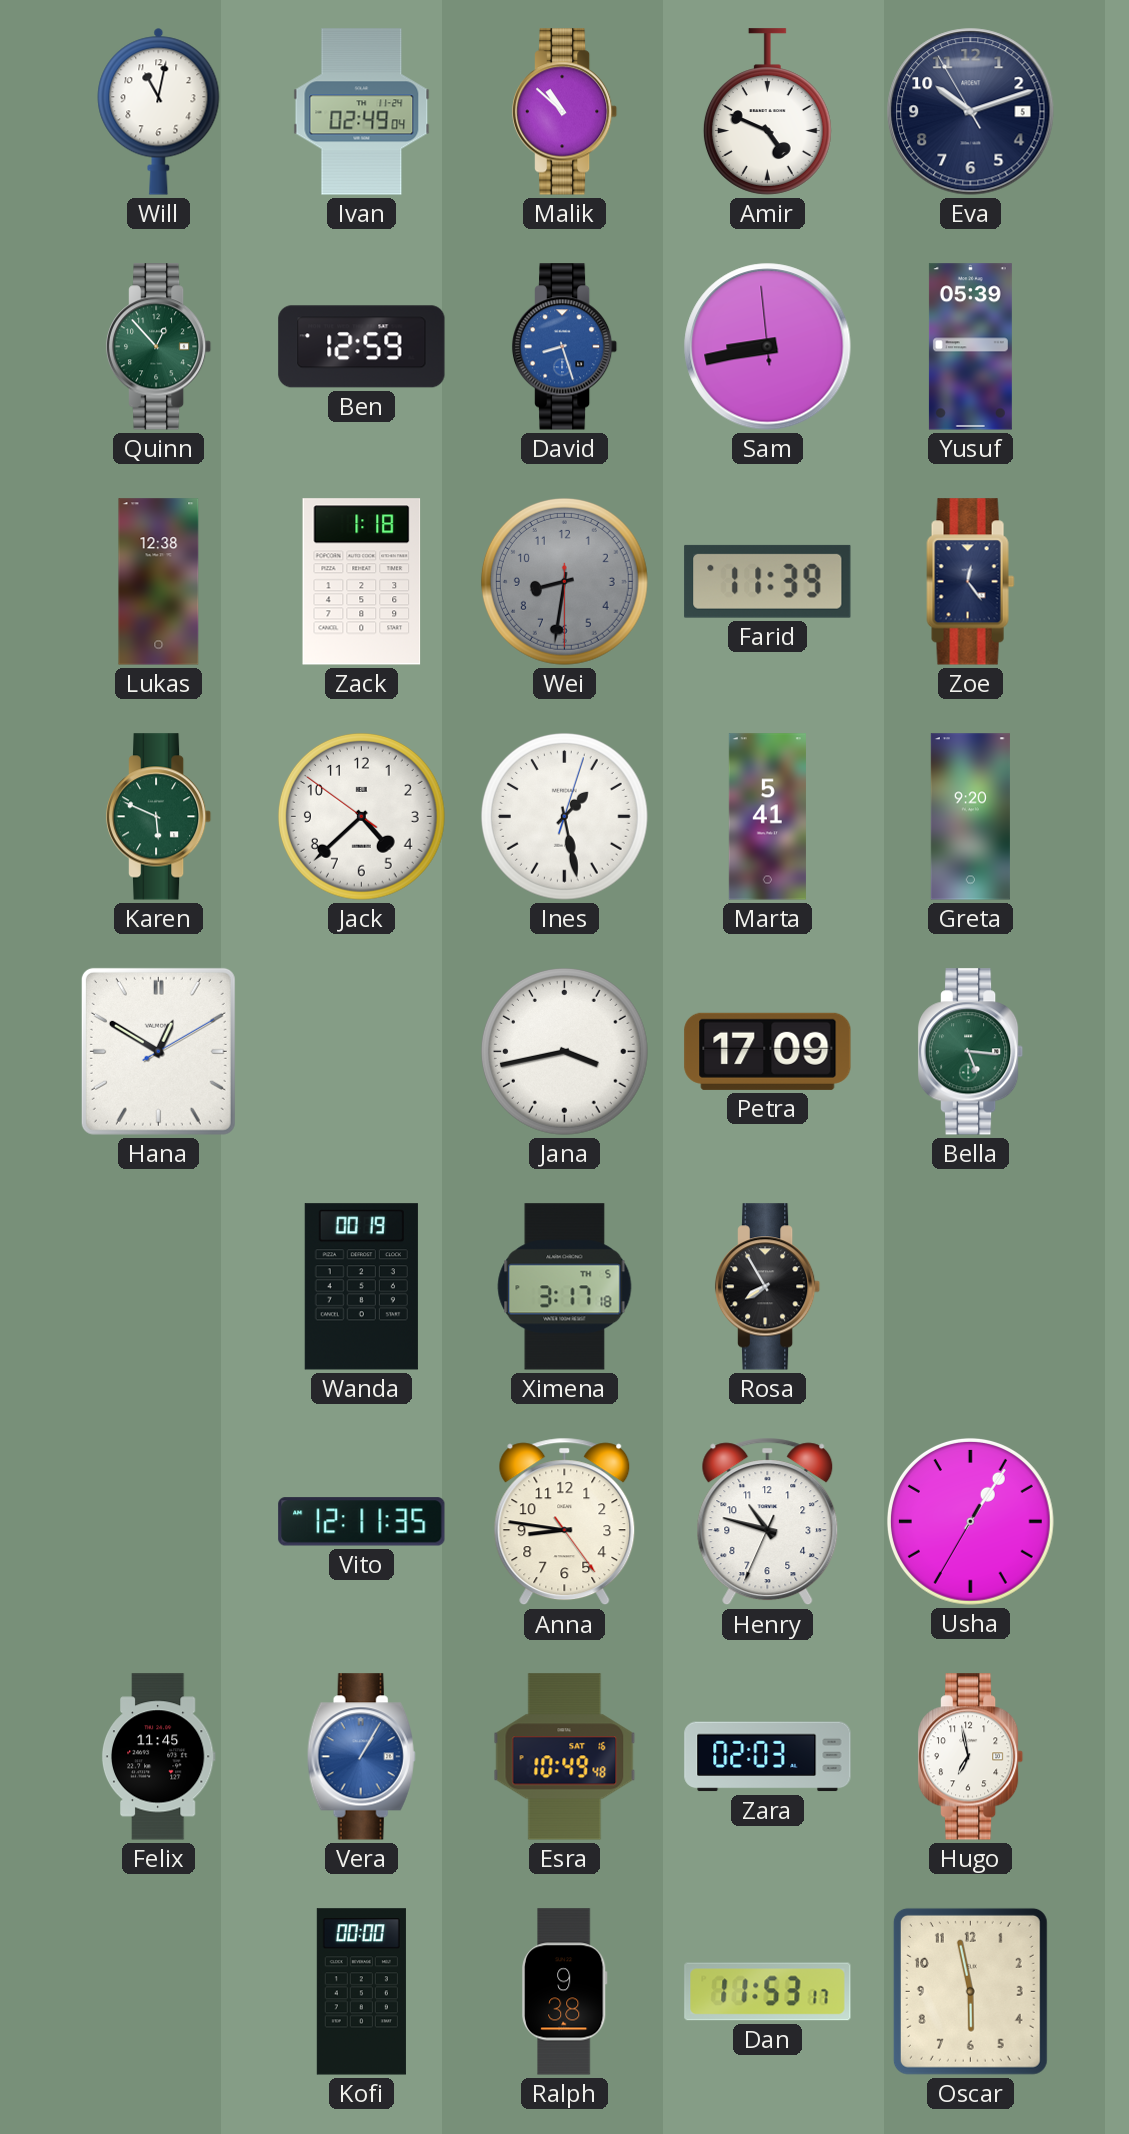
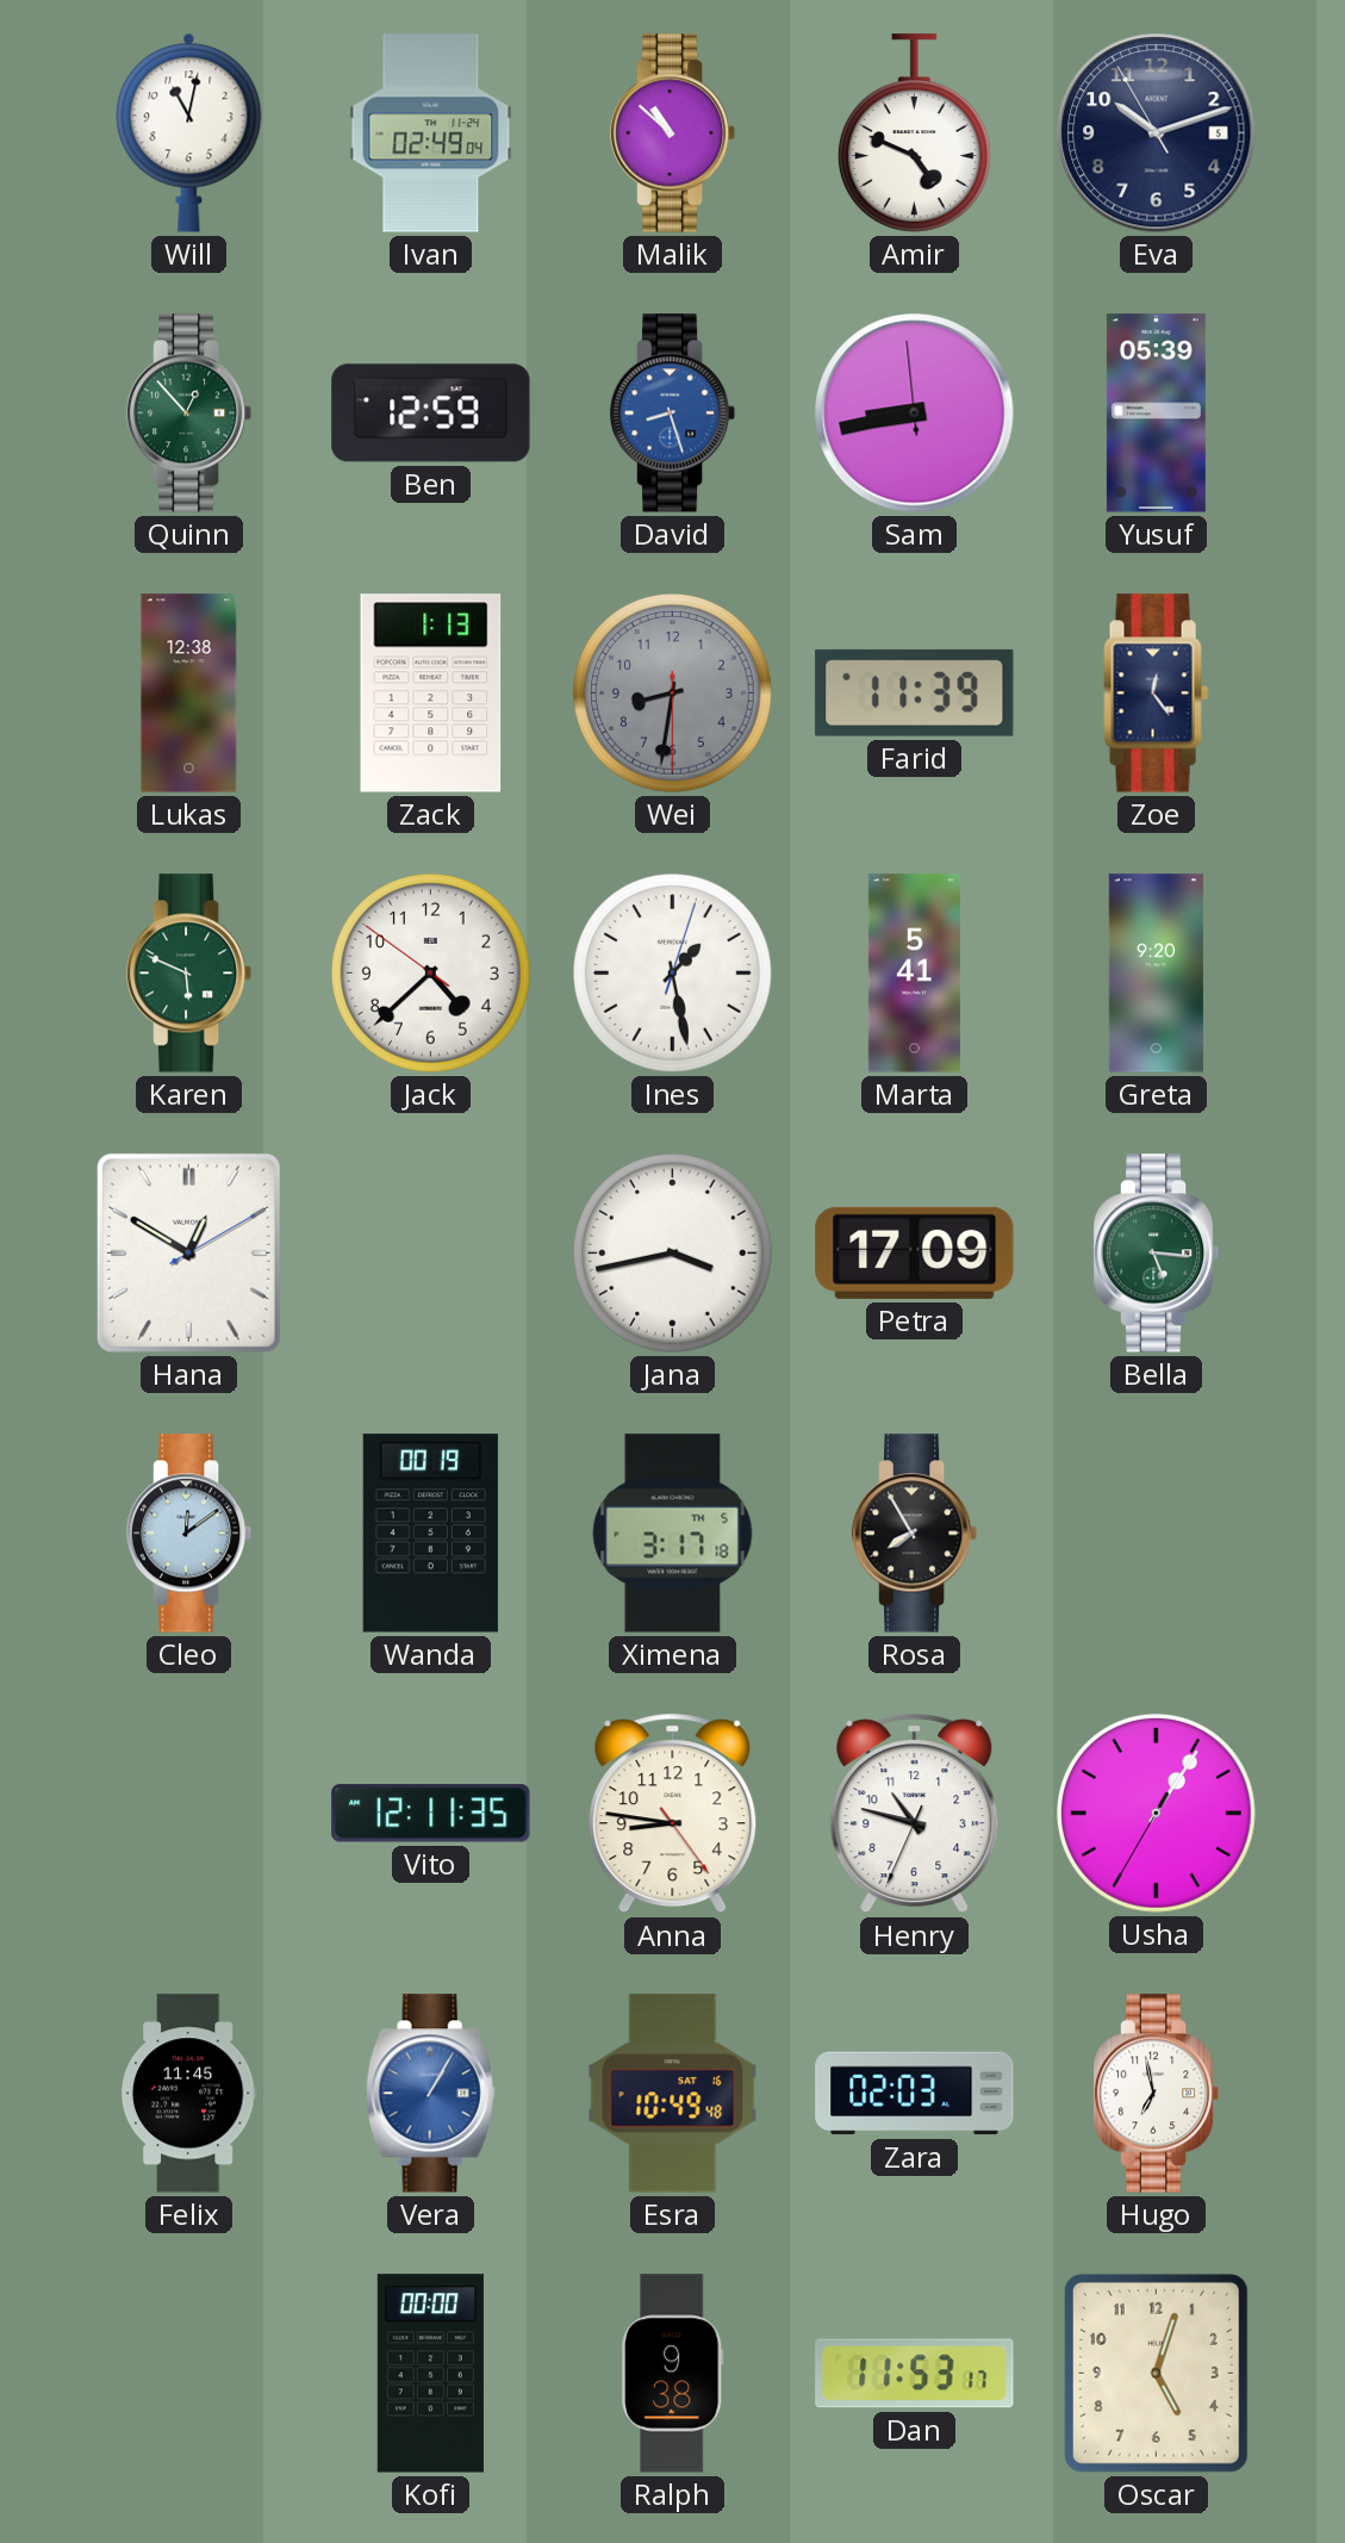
Zack: 1:18 -> 1:13 (431, 694)
Cleo: none -> 12:09 (189, 1534)
Oscar: 5:58 -> 5:03 (1156, 2373)
